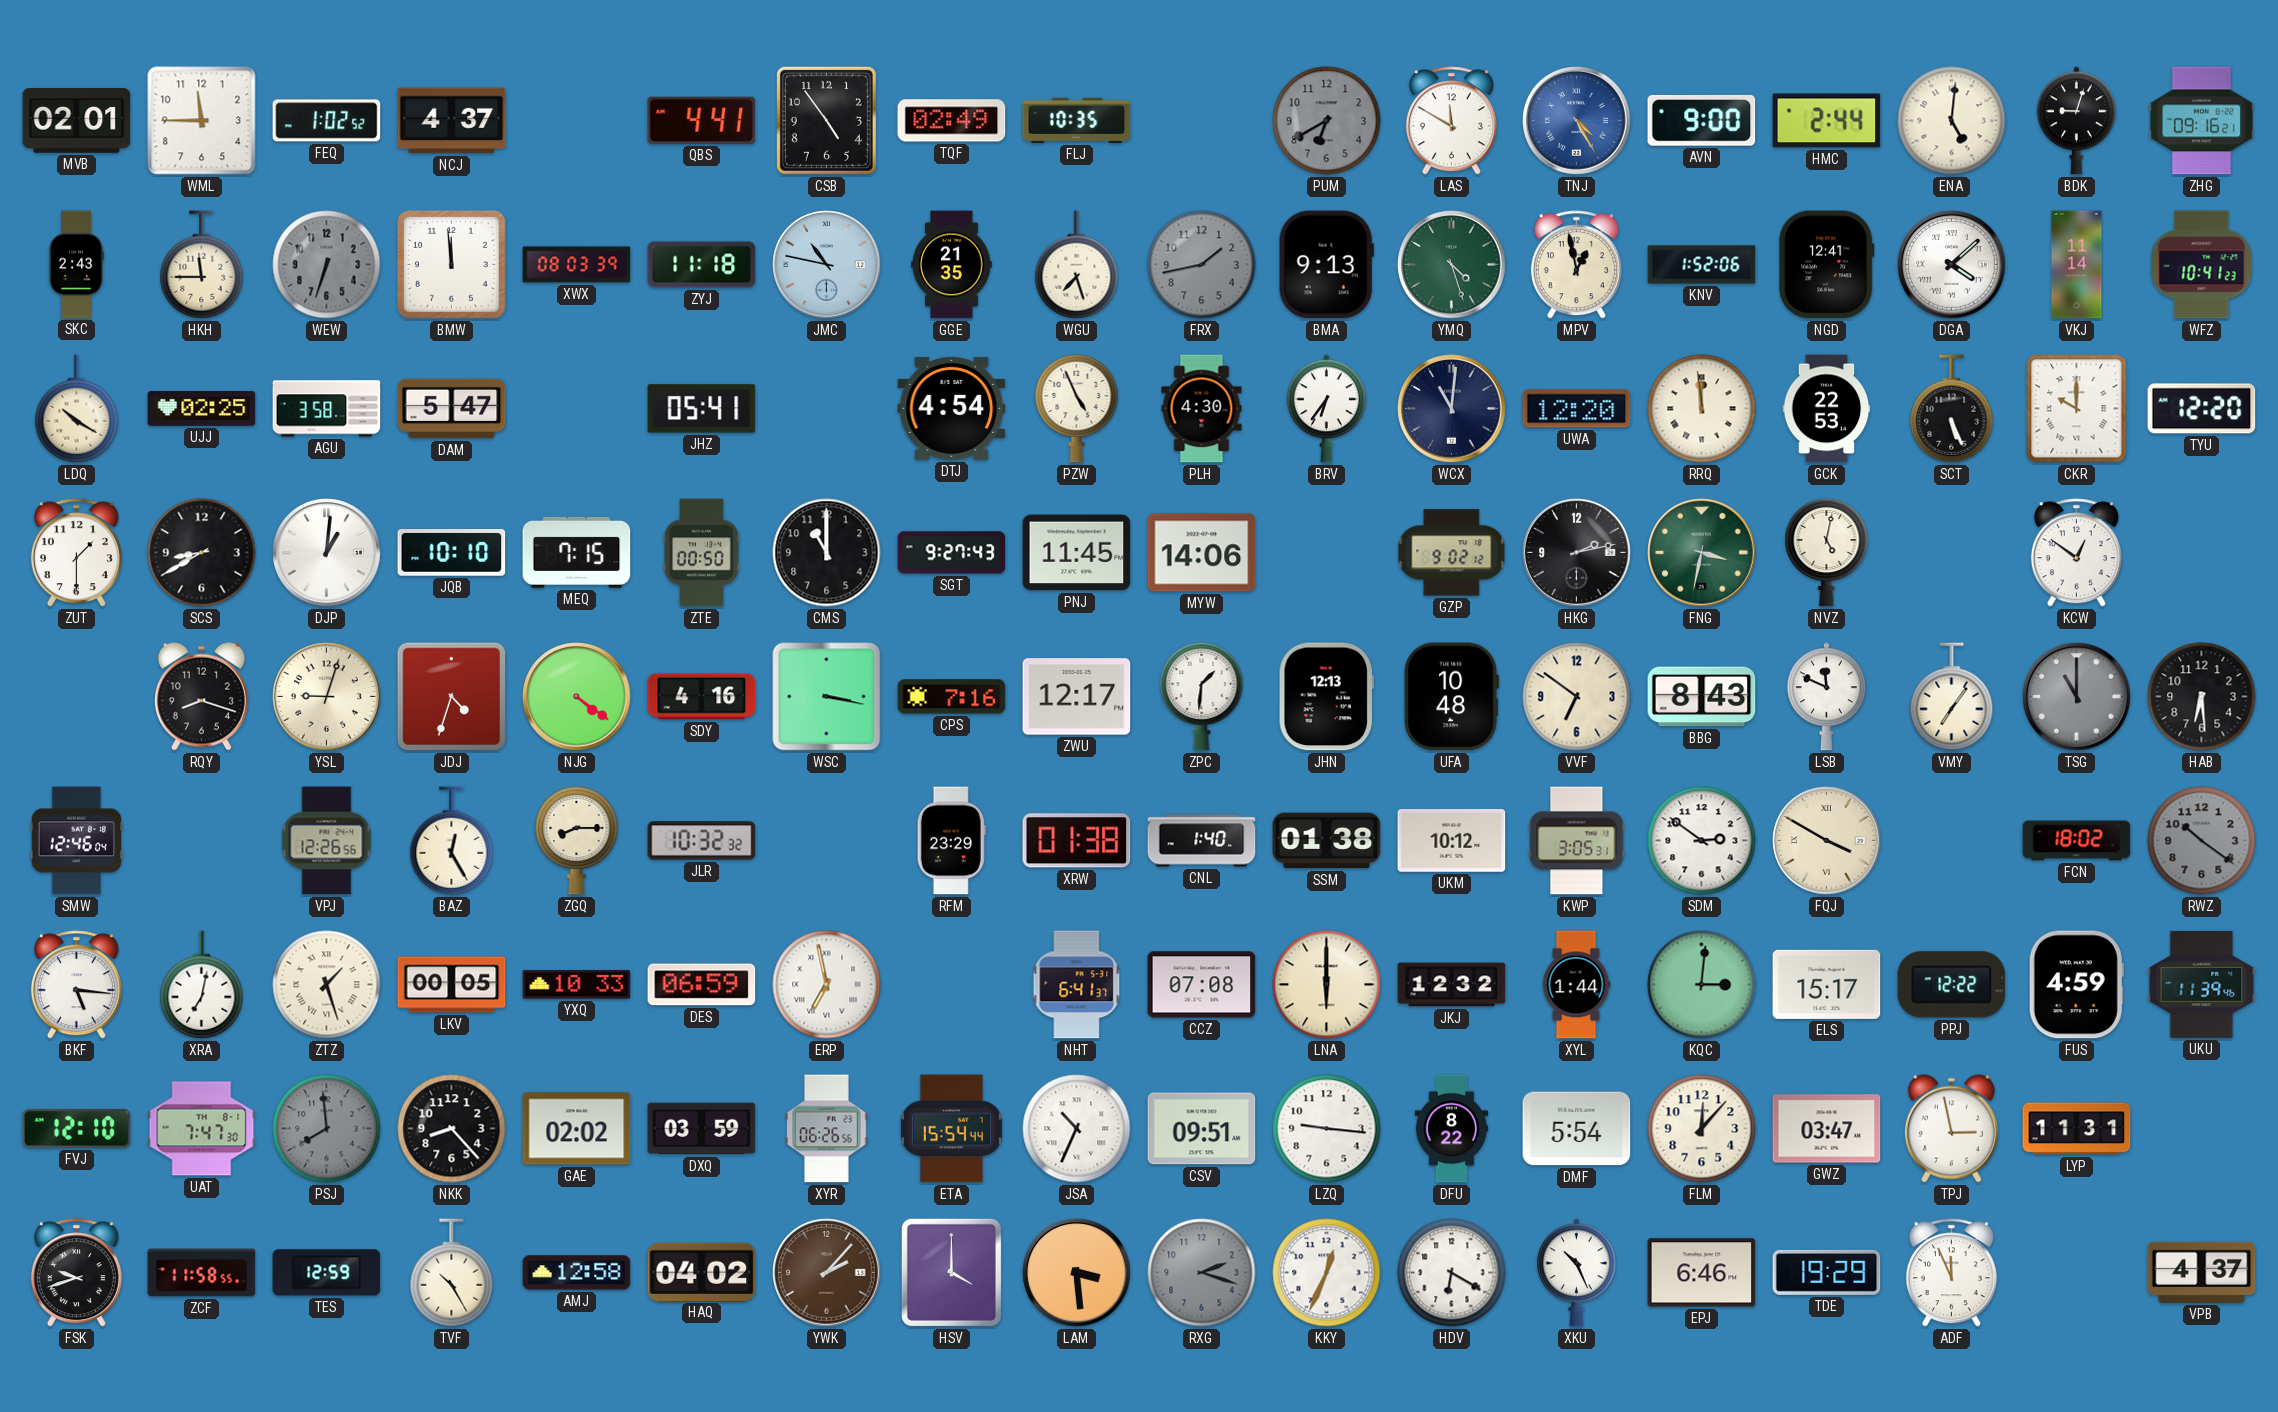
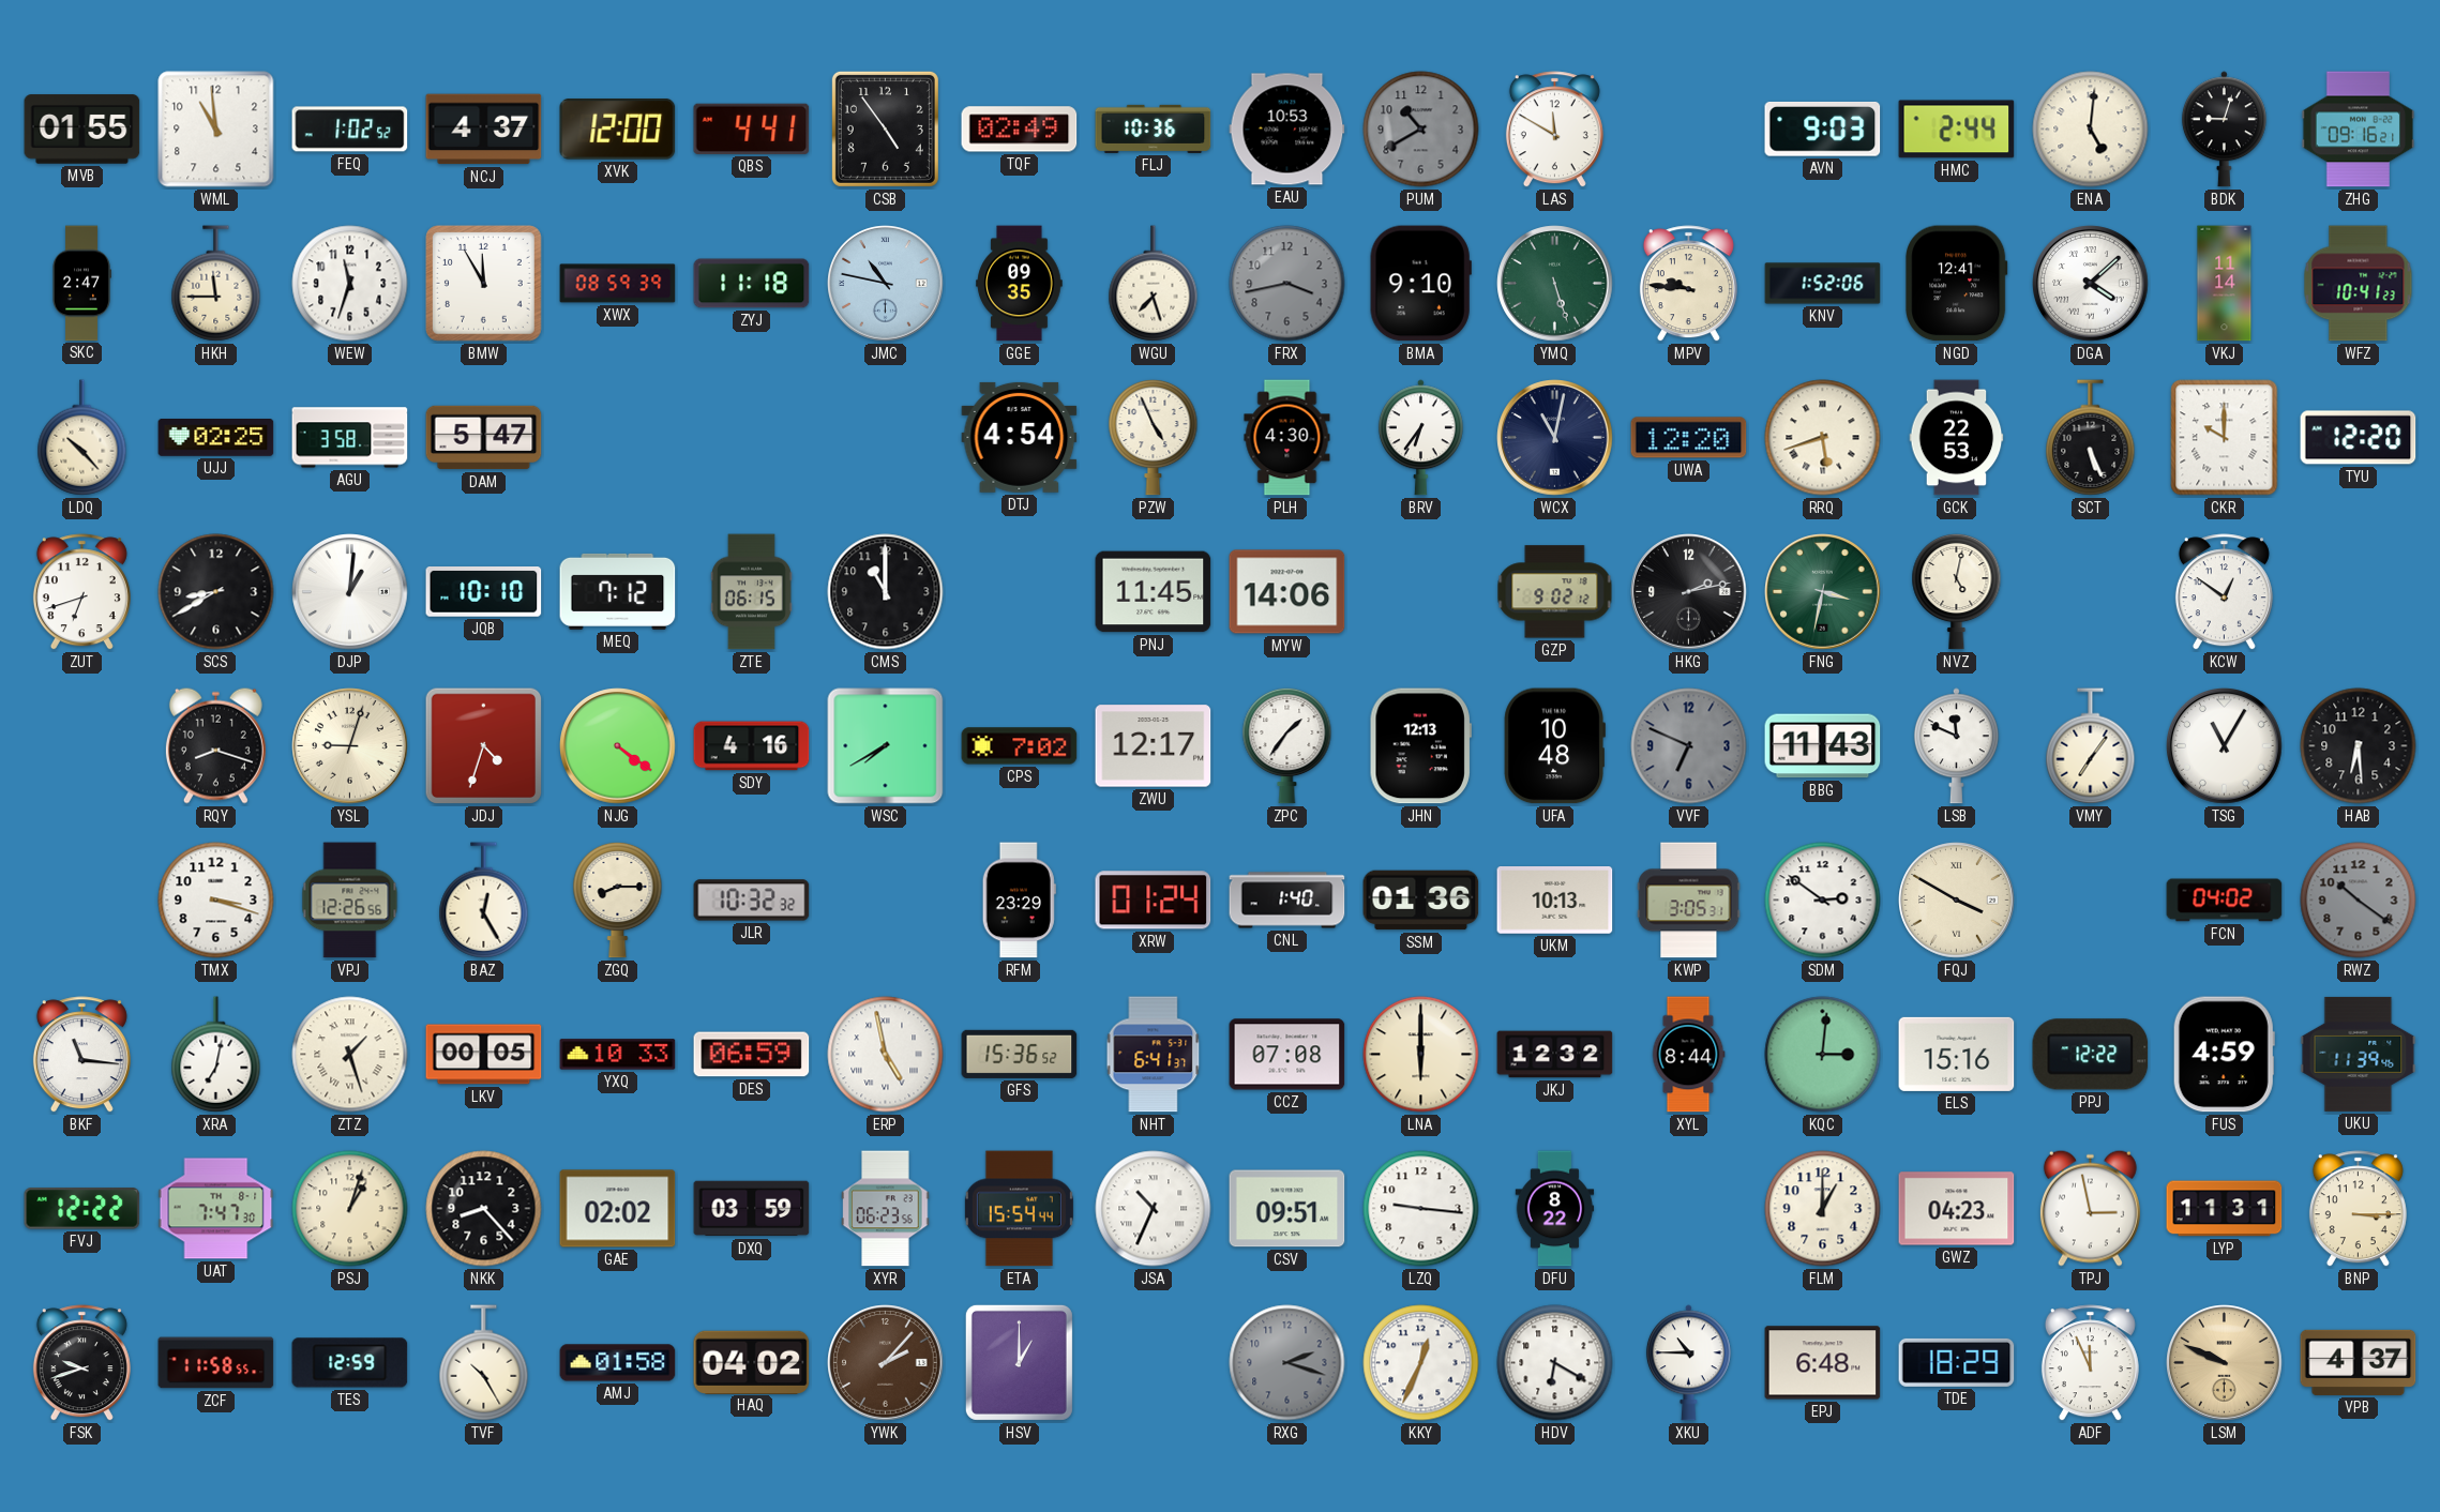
MVB: 02:01 -> 01:55 (82, 130)
WML: 11:45 -> 10:59 (216, 130)
XVK: none -> 12:00 (618, 130)
FLJ: 10:35 -> 10:36 (1154, 128)
EAU: none -> 10:53 (1287, 130)
PUM: 6:40 -> 10:40 (1421, 130)
TNJ: 4:25 -> none (1577, 121)
AVN: 9:00 -> 9:03 (1823, 130)
SKC: 2:43 -> 2:47 (82, 284)
WEW: 6:33 -> 11:33 (350, 284)
WEW dial: grey -> white (350, 284)
BMW: 11:59 -> 11:55 (484, 284)
XWX: 08:03 -> 08:59 (618, 284)
GGE: 21:35 -> 09:35 (1020, 284)
FRX: 1:43 -> 3:43 (1287, 284)
BMA: 9:13 -> 9:10 (1420, 284)
YMQ: 4:27 -> 5:27 (1555, 284)
MPV: 12:58 -> 9:46 (1688, 284)
LDQ: 10:20 -> 10:23 (82, 438)
JHZ: 05:41 -> none (702, 409)
WCX: 11:01 -> 11:02 (1555, 438)
RRQ: 11:59 -> 5:42 (1823, 438)
ZUT: 1:30 -> 6:42 (81, 592)
MEQ: 7:15 -> 7:12 (618, 591)
ZTE: 00:50 -> 06:15 (751, 592)
SGT: 9:27 -> none (952, 553)
WSC: 3:17 -> 7:40 (886, 746)
CPS: 7:16 -> 7:02 (1020, 746)
ZPC: 1:31 -> 1:36 (1287, 745)
VVF: 6:51 -> 6:49 (1689, 746)
VVF dial: cream -> grey (1689, 746)
BBG: 8:43 -> 11:43 (1823, 746)
TSG: 11:00 -> 11:05 (2225, 746)
TSG dial: grey -> white (2225, 746)
SMW: 12:46 -> none (77, 841)
TMX: none -> 3:18 (216, 901)
XRW: 01:38 -> 01:24 (1154, 901)
SSM: 01:38 -> 01:36 (1421, 901)
UKM: 10:12 -> 10:13 (1555, 901)
FCN: 18:02 -> 04:02 (2225, 901)
BKF: 5:16 -> 11:16 (81, 1055)
ERP: 6:58 -> 4:58 (886, 1055)
GFS: none -> 15:36 (1020, 1054)
XYL: 1:44 -> 8:44 (1688, 1055)
ELS: 15:17 -> 15:16 (1957, 1054)
FVJ: 12:10 -> 12:22 (82, 1209)
PSJ: 7:59 -> 1:03 (350, 1209)
PSJ dial: grey -> cream (350, 1209)
XYR: 06:26 -> 06:23 (886, 1209)
DMF: 5:54 -> none (1577, 1129)
FLM: 12:07 -> 1:00 (1823, 1209)
GWZ: 03:47 -> 04:23 (1957, 1209)
BNP: none -> 3:15 (2358, 1209)
AMJ: 12:58 -> 01:58 (618, 1363)
HSV: 4:00 -> 1:00 (1019, 1362)
LAM: 3:29 -> none (1077, 1273)
XKU: 10:26 -> 10:45 (1688, 1363)
EPJ: 6:46 -> 6:48 (1823, 1363)
TDE: 19:29 -> 18:29 (1957, 1362)
LSM: none -> 9:49 (2225, 1363)
